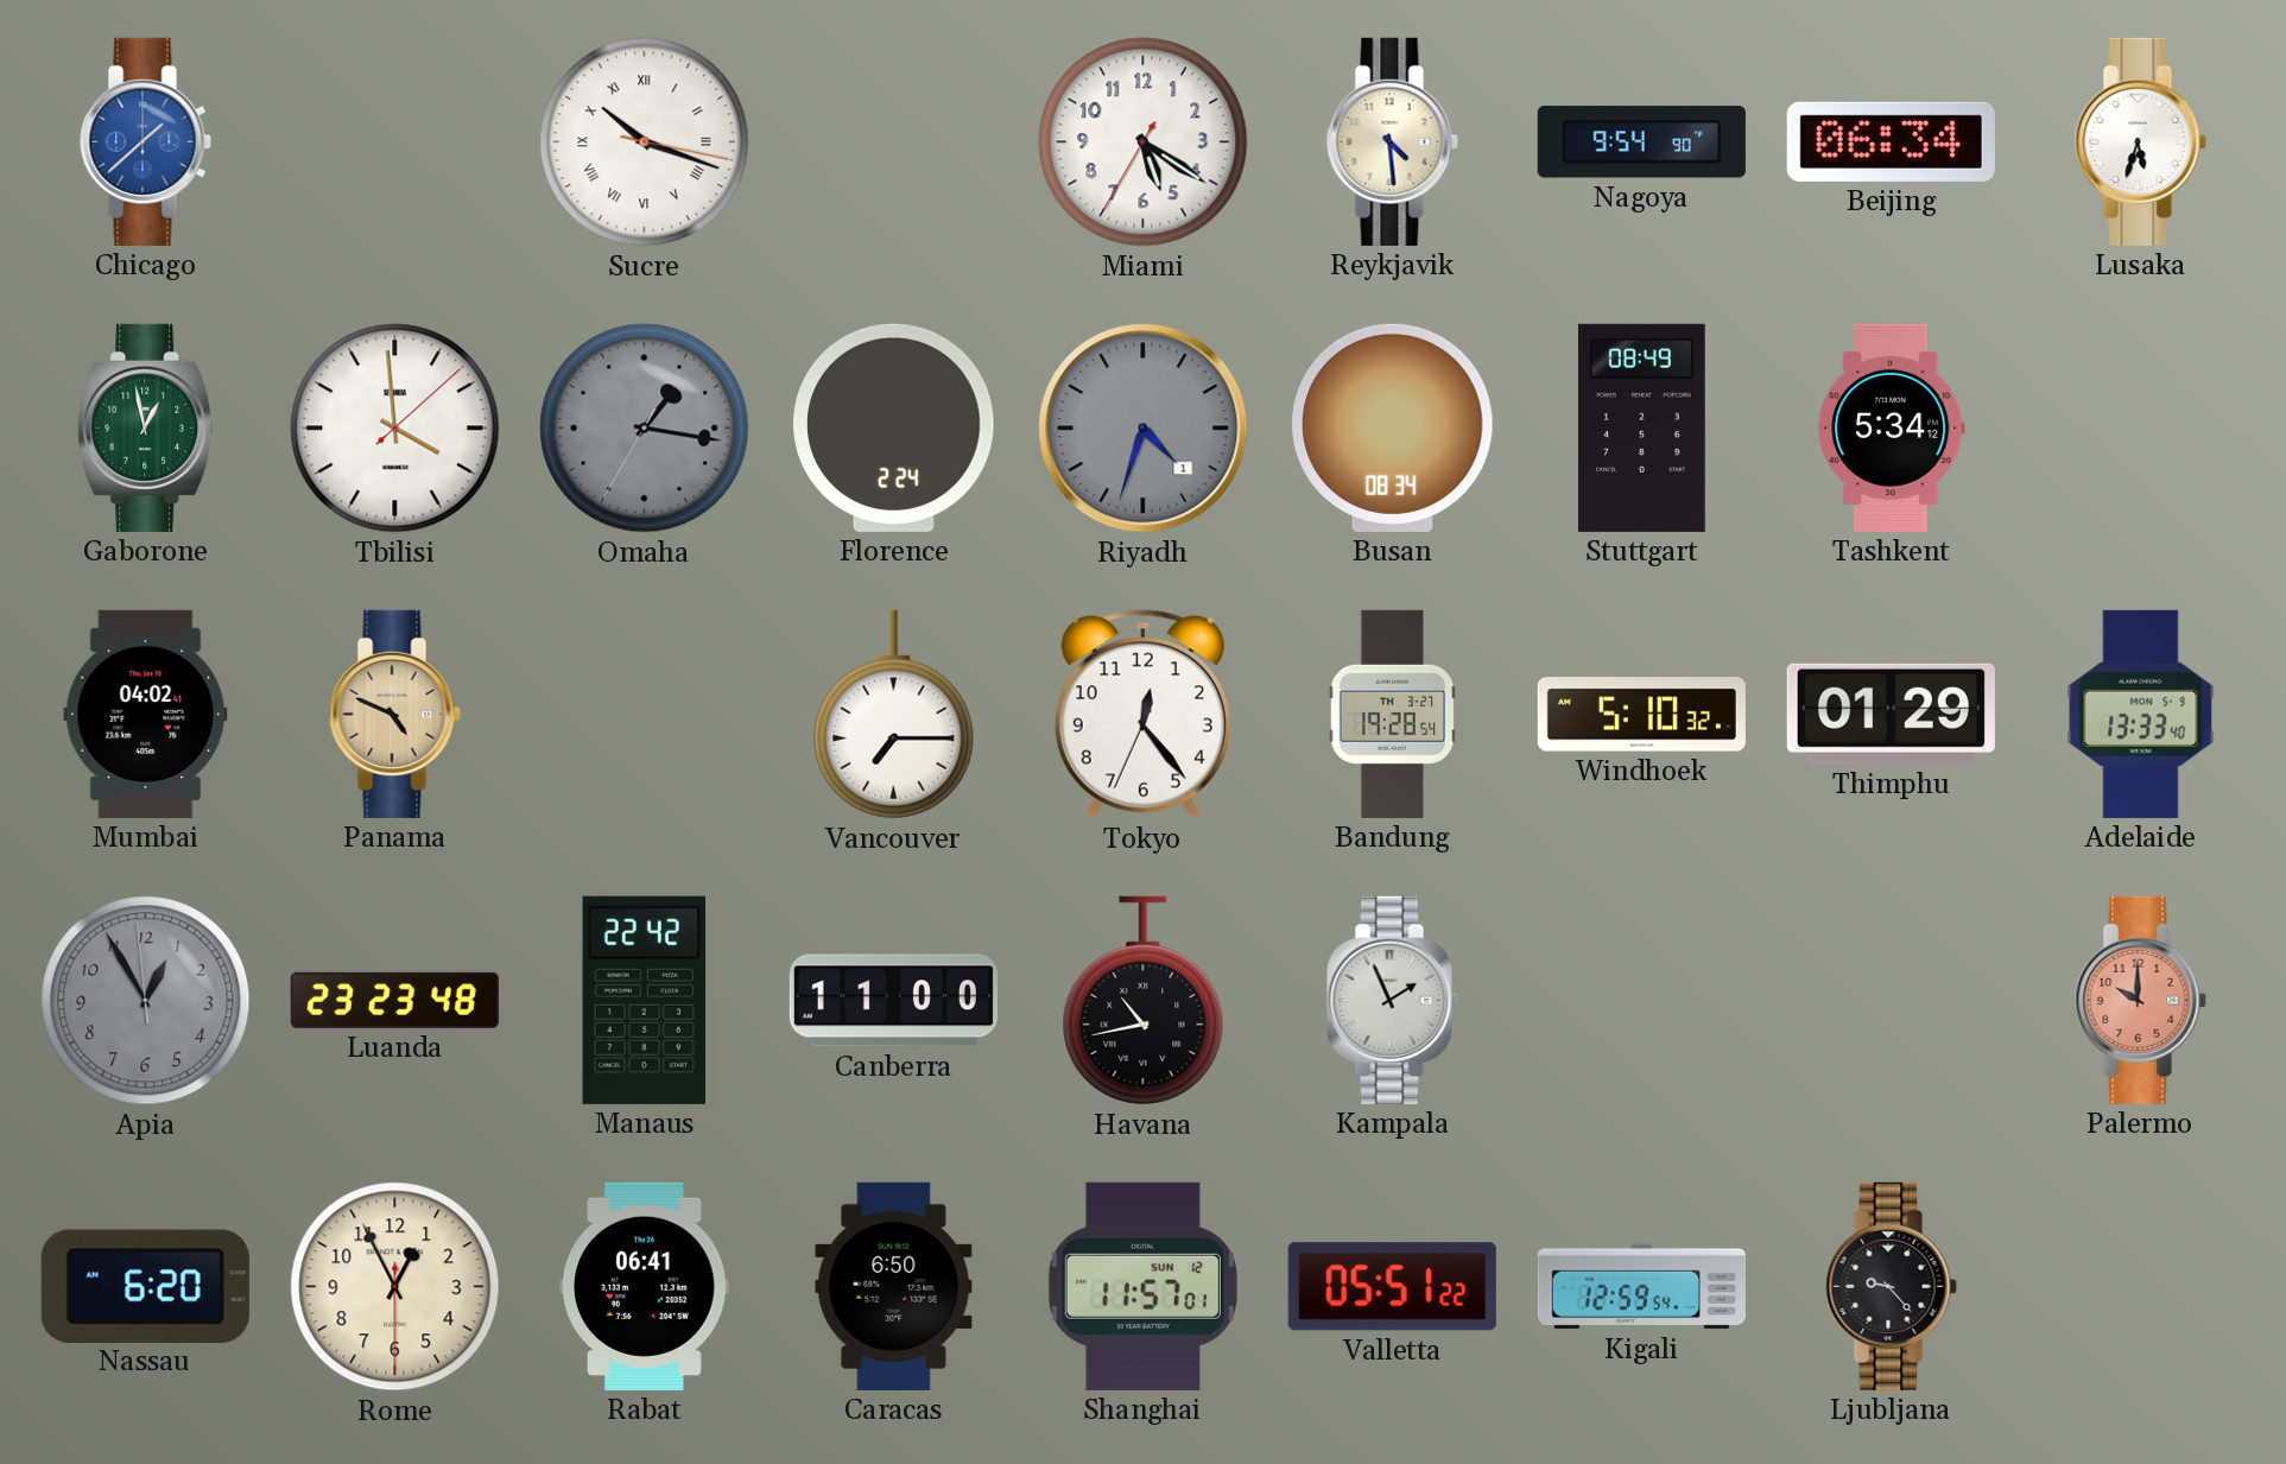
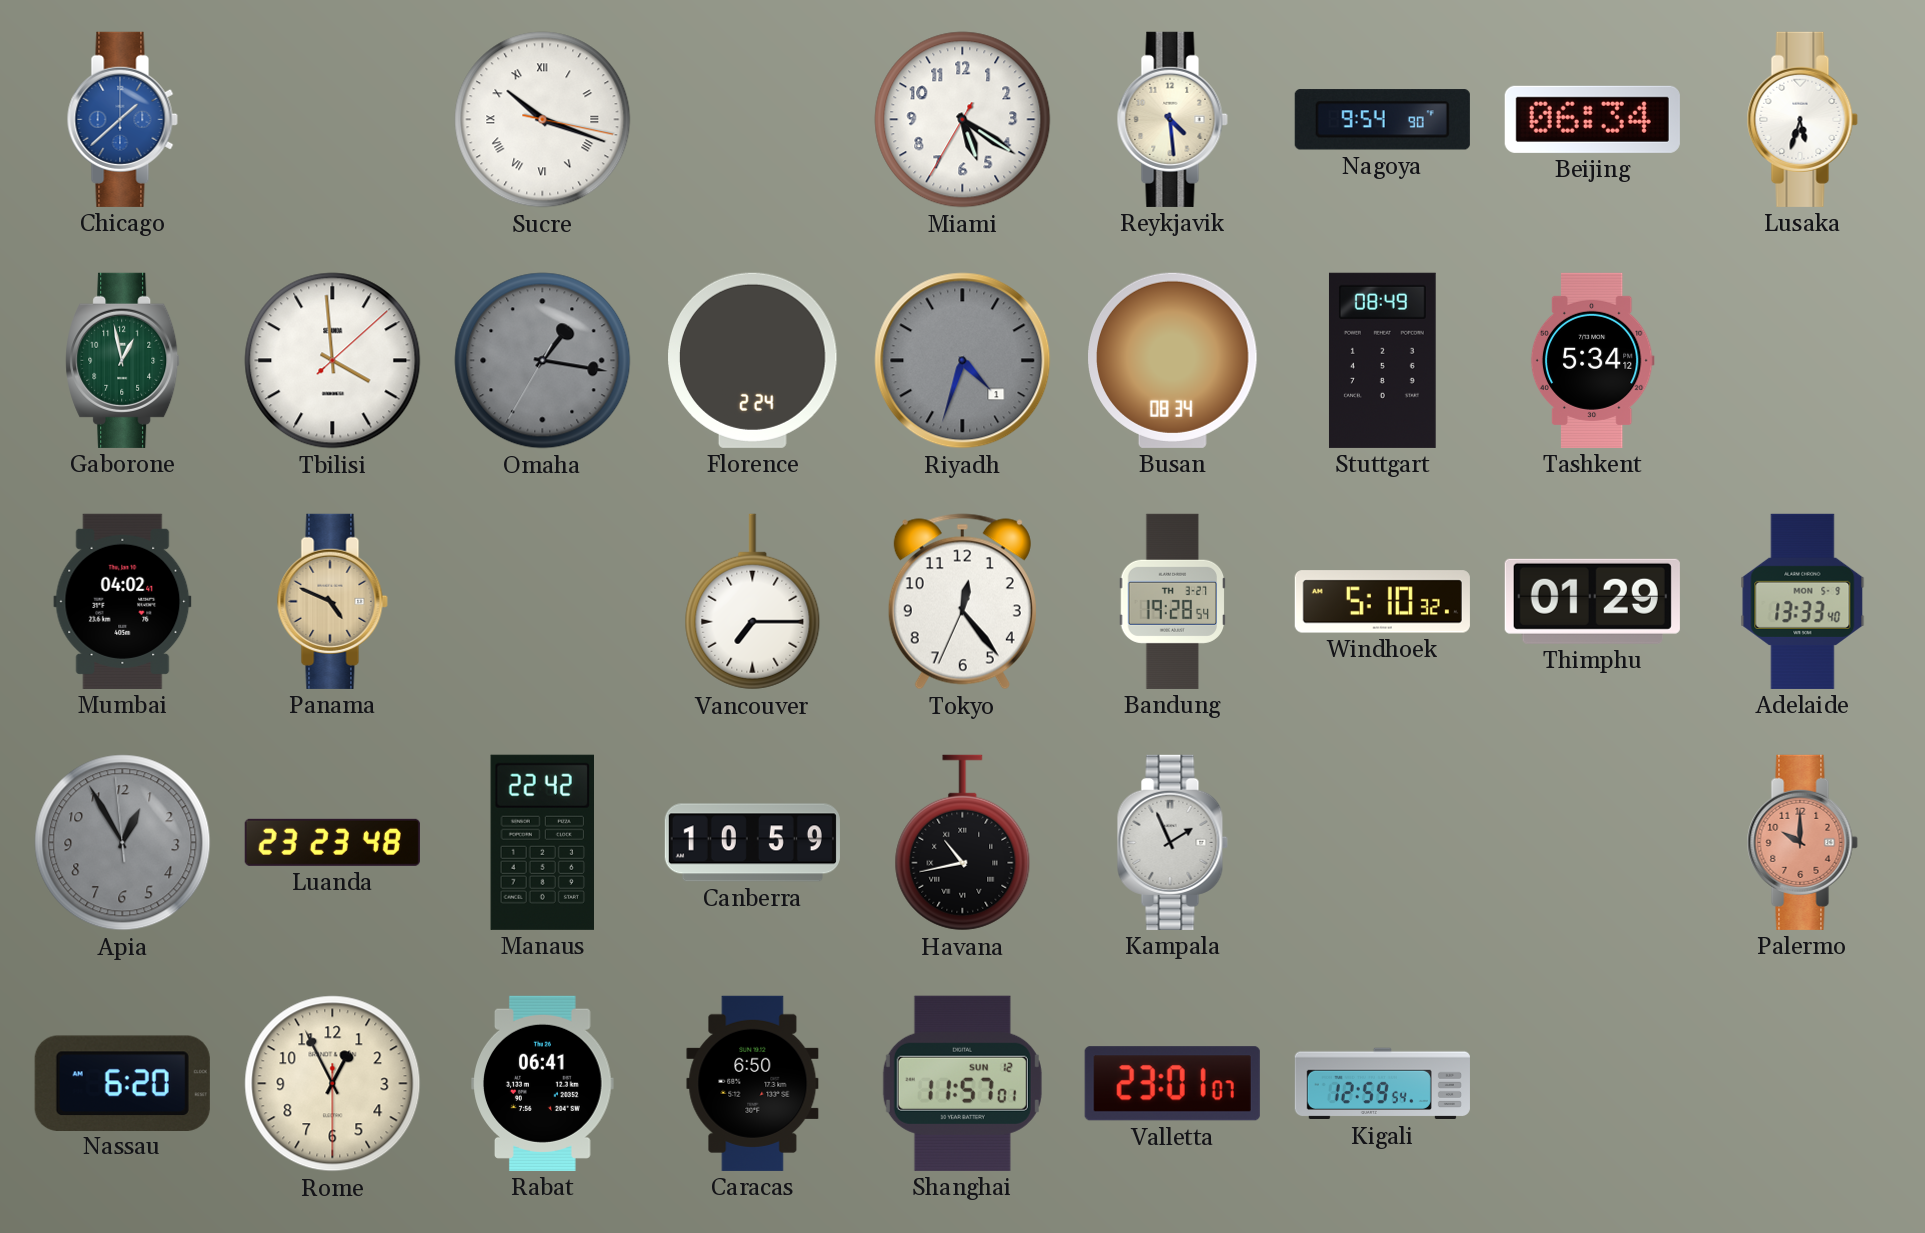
Canberra: 11:00 -> 10:59 (752, 843)
Valletta: 05:51 -> 23:01 (1172, 1084)
Ljubljana: 9:23 -> none (1891, 1286)
